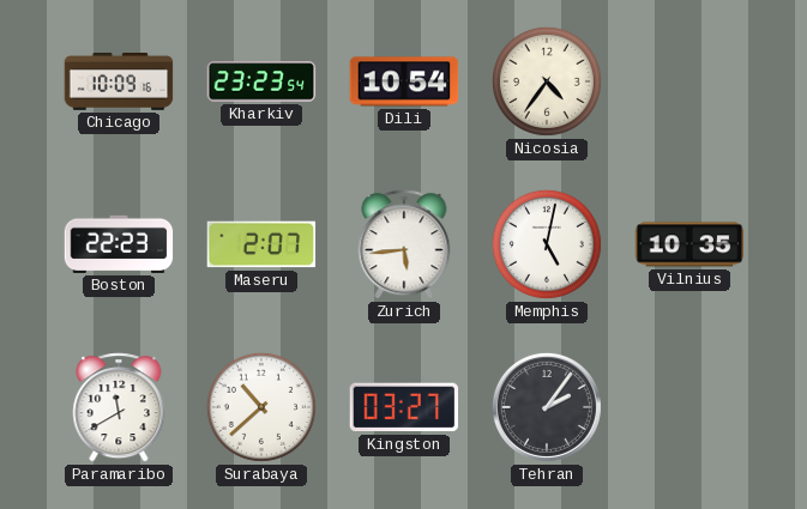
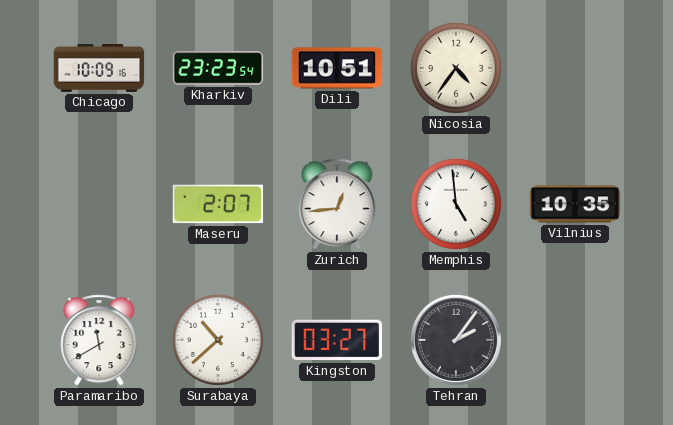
Dili: 10:54 -> 10:51 (337, 68)
Boston: 22:23 -> none (119, 244)
Zurich: 5:44 -> 12:44 (337, 204)
Memphis: 5:02 -> 4:59 (456, 204)
